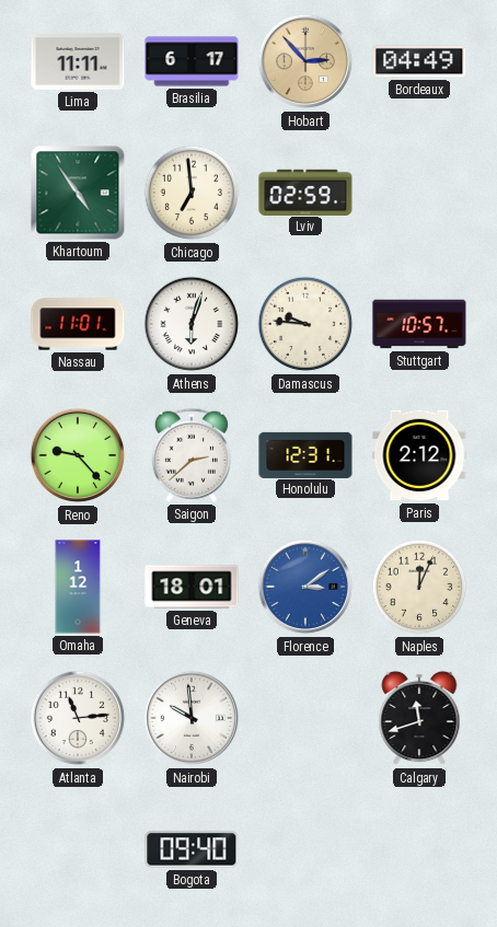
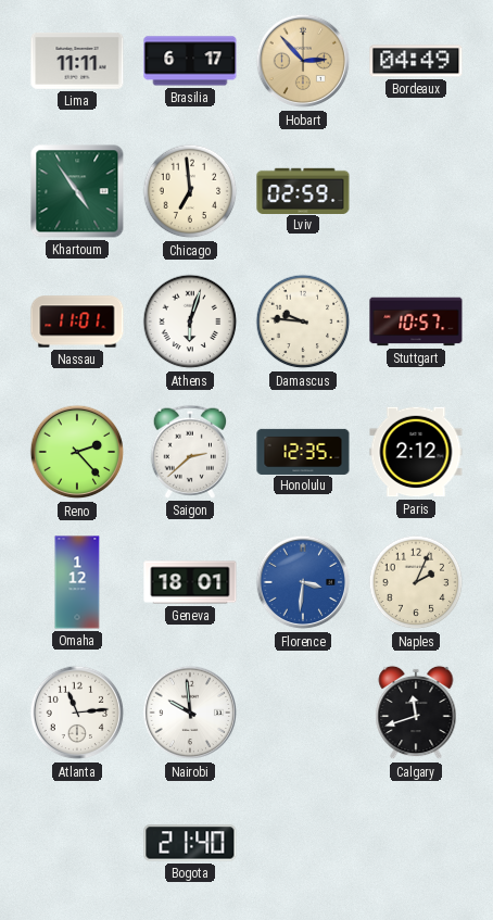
Reno: 9:23 -> 2:23 (77, 452)
Honolulu: 12:31 -> 12:35 (303, 451)
Florence: 3:09 -> 3:31 (303, 582)
Naples: 12:04 -> 2:04 (416, 582)
Bogota: 09:40 -> 21:40 (190, 843)
